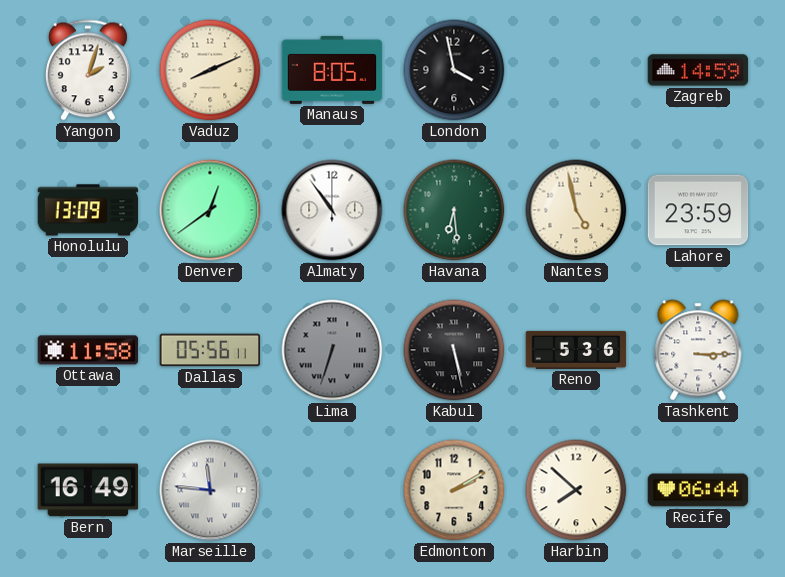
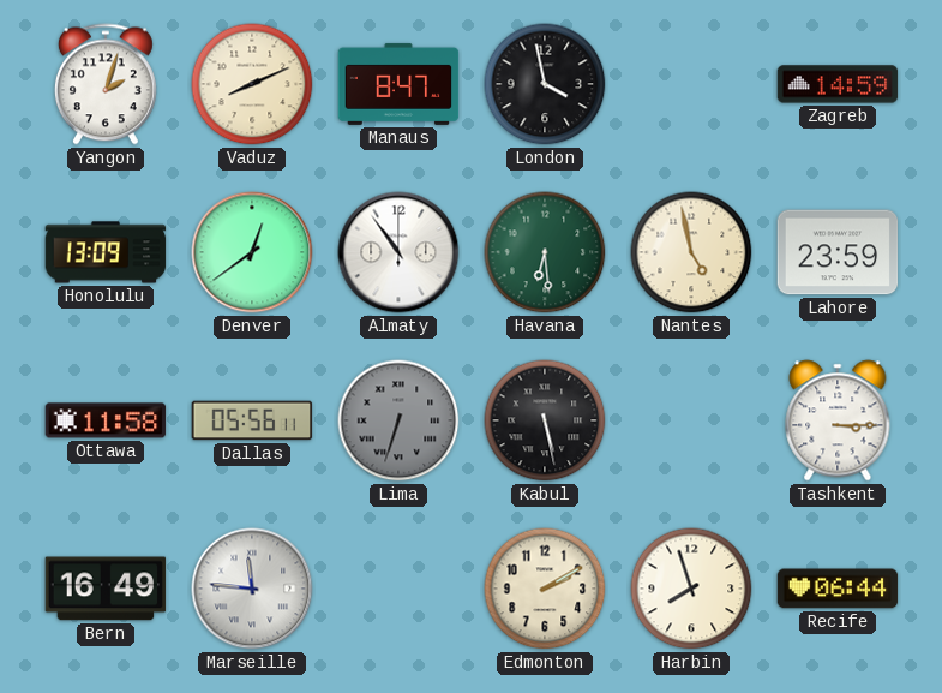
Manaus: 8:05 -> 8:47 (398, 84)
Reno: 5:36 -> none (576, 350)
Harbin: 7:52 -> 7:57 (691, 589)
